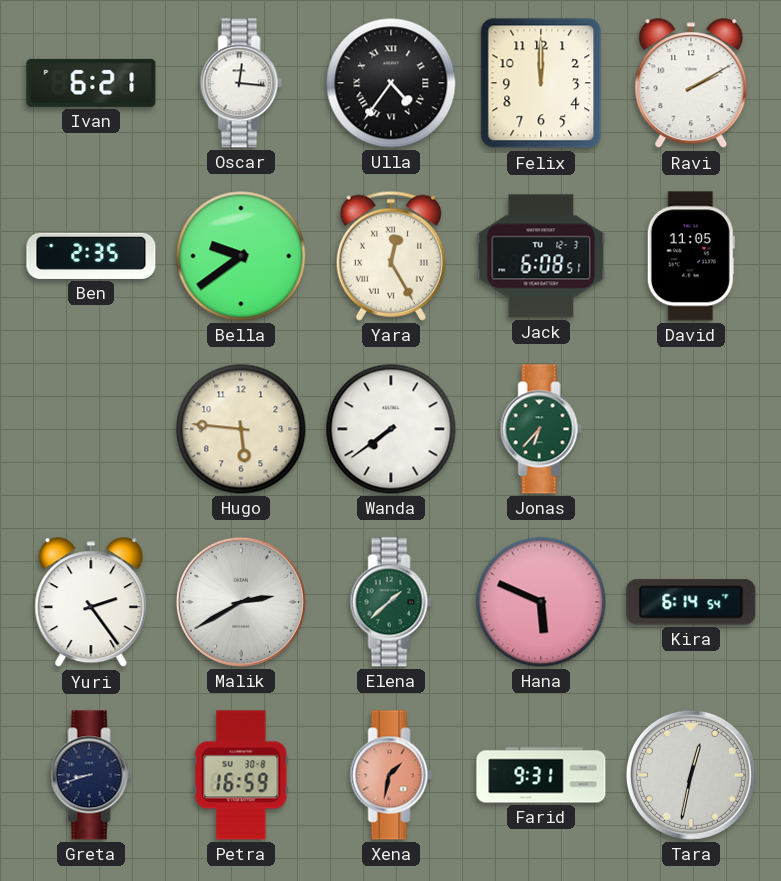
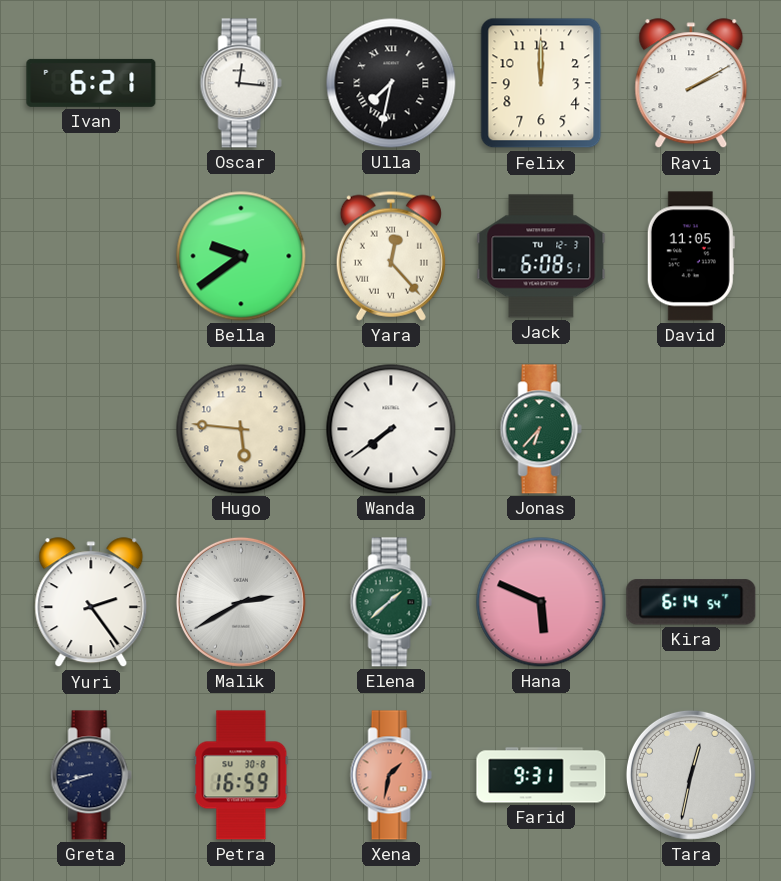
Ulla: 4:36 -> 7:32 (391, 83)
Ben: 2:35 -> none (91, 256)
Yara: 12:25 -> 12:23 (391, 256)
